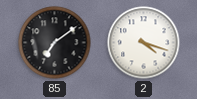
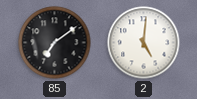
2: 4:18 -> 5:01 (144, 43)
